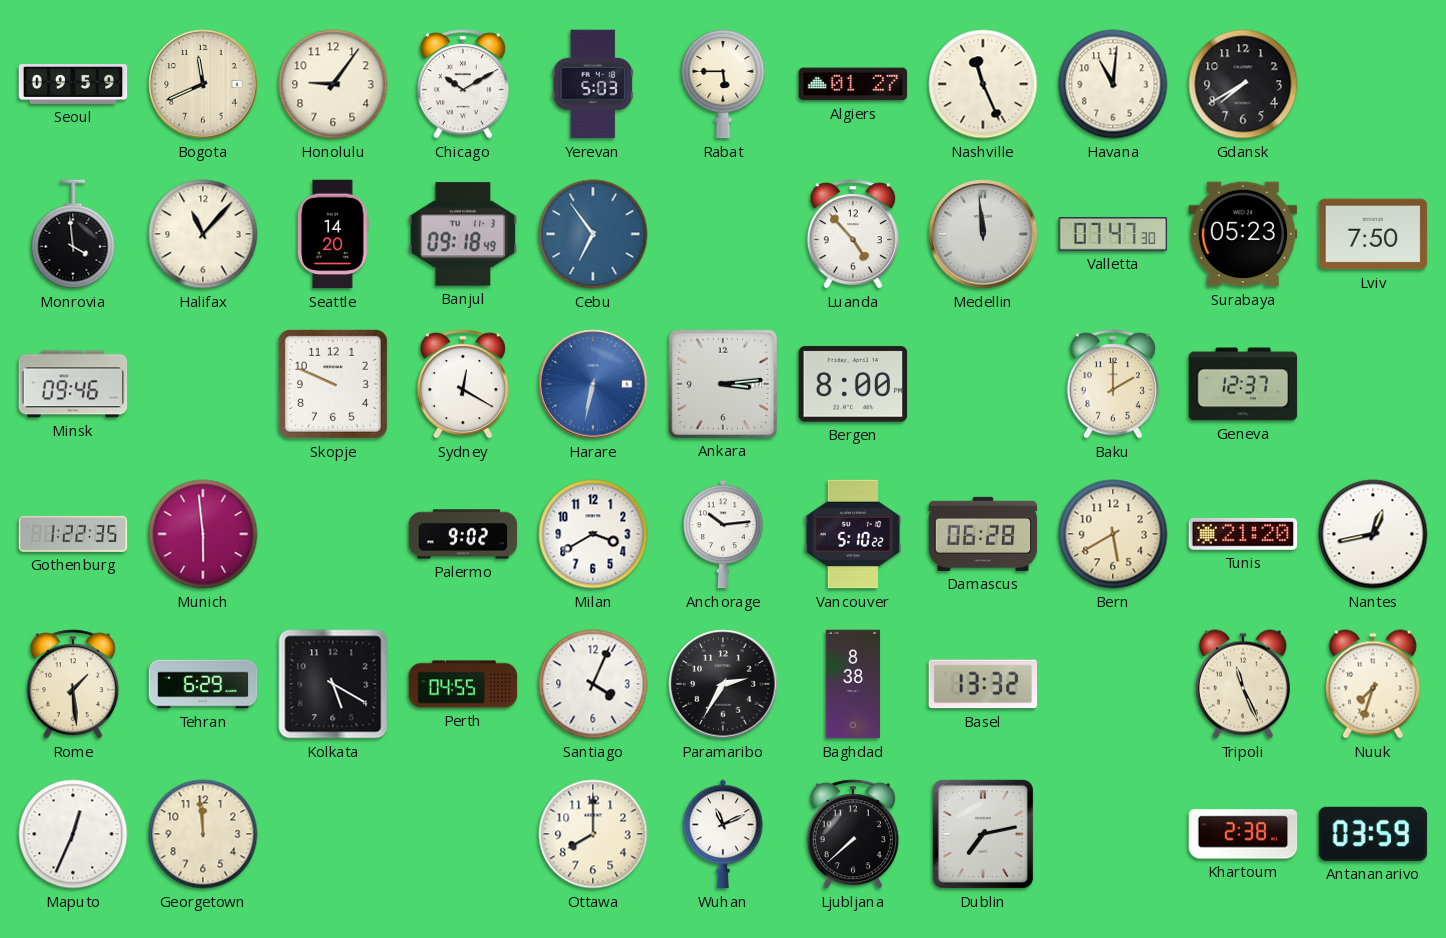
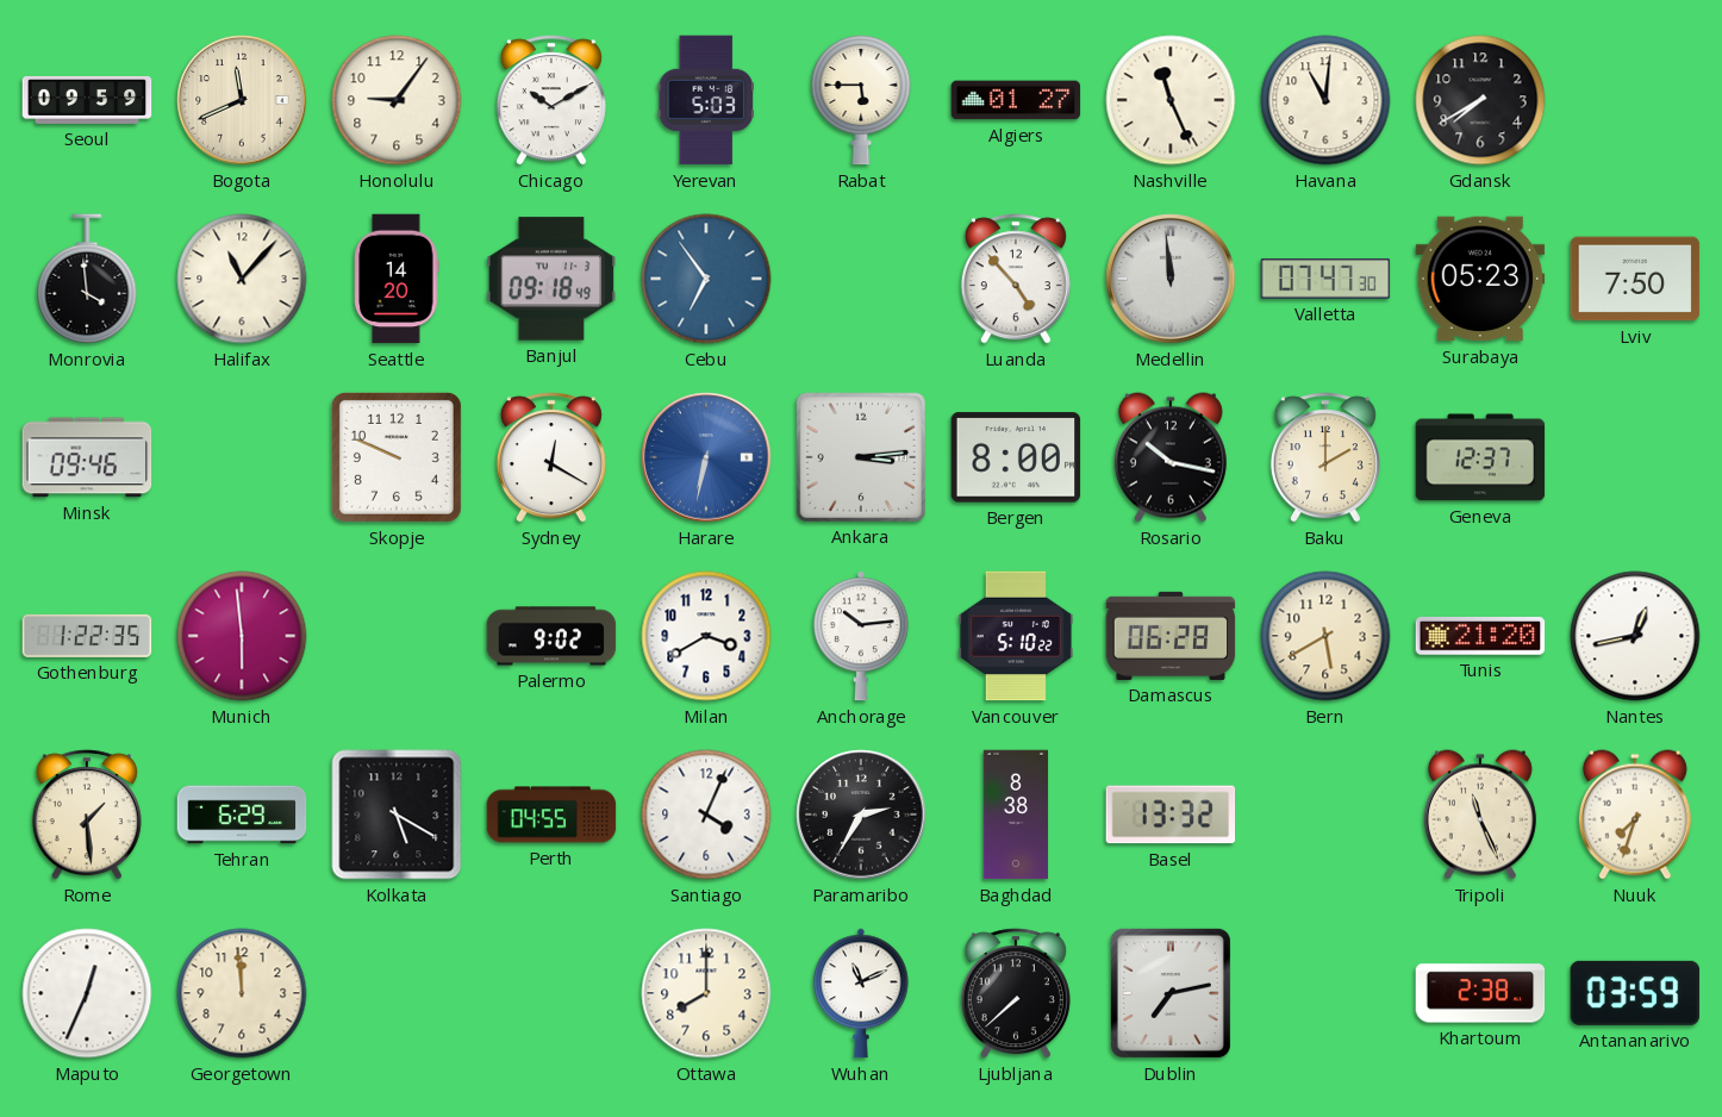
Rosario: none -> 10:17 (1171, 457)
